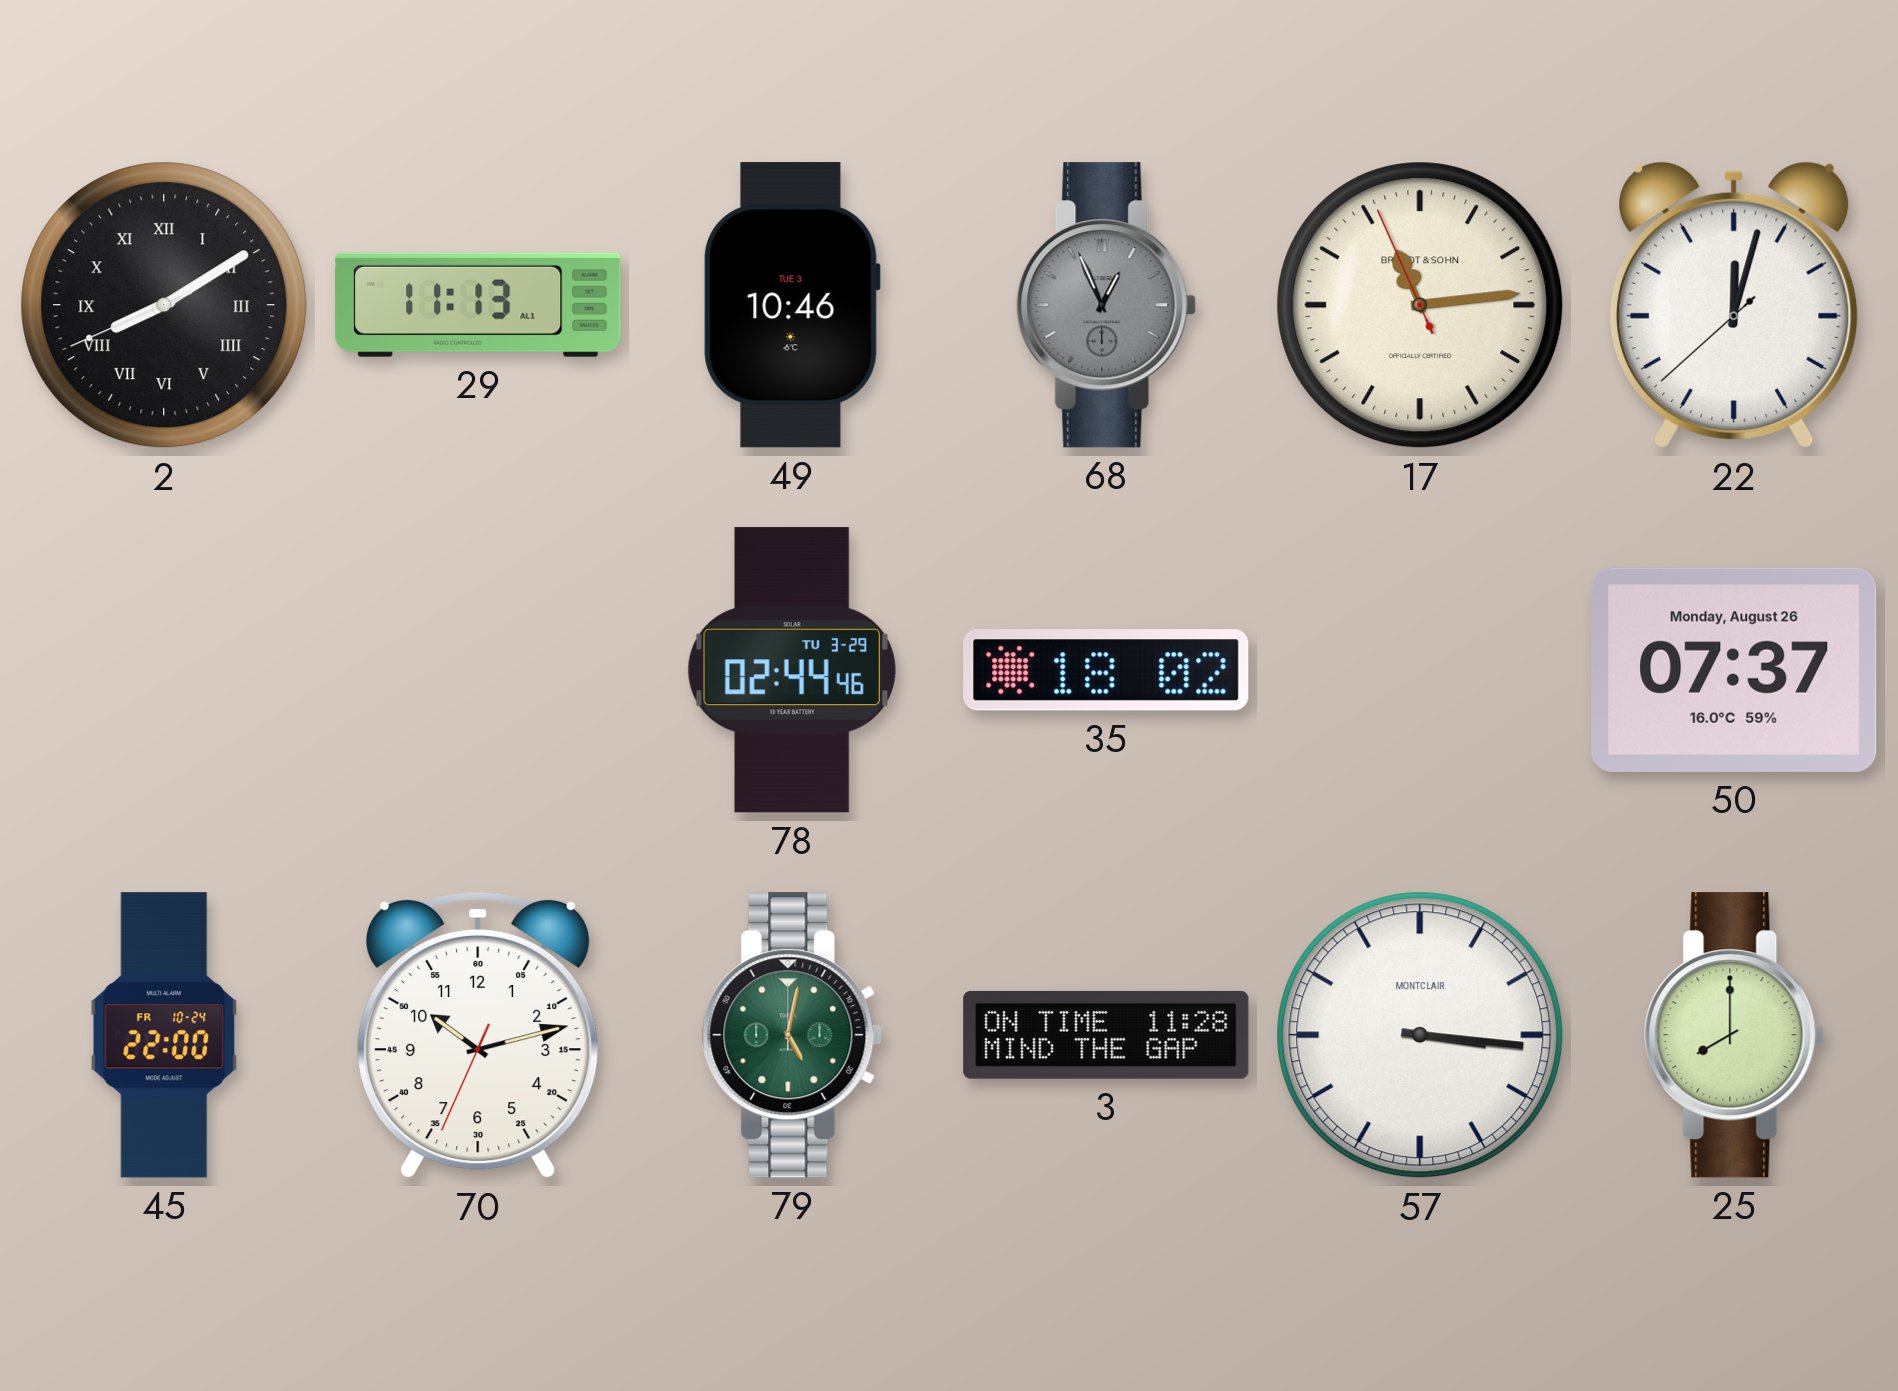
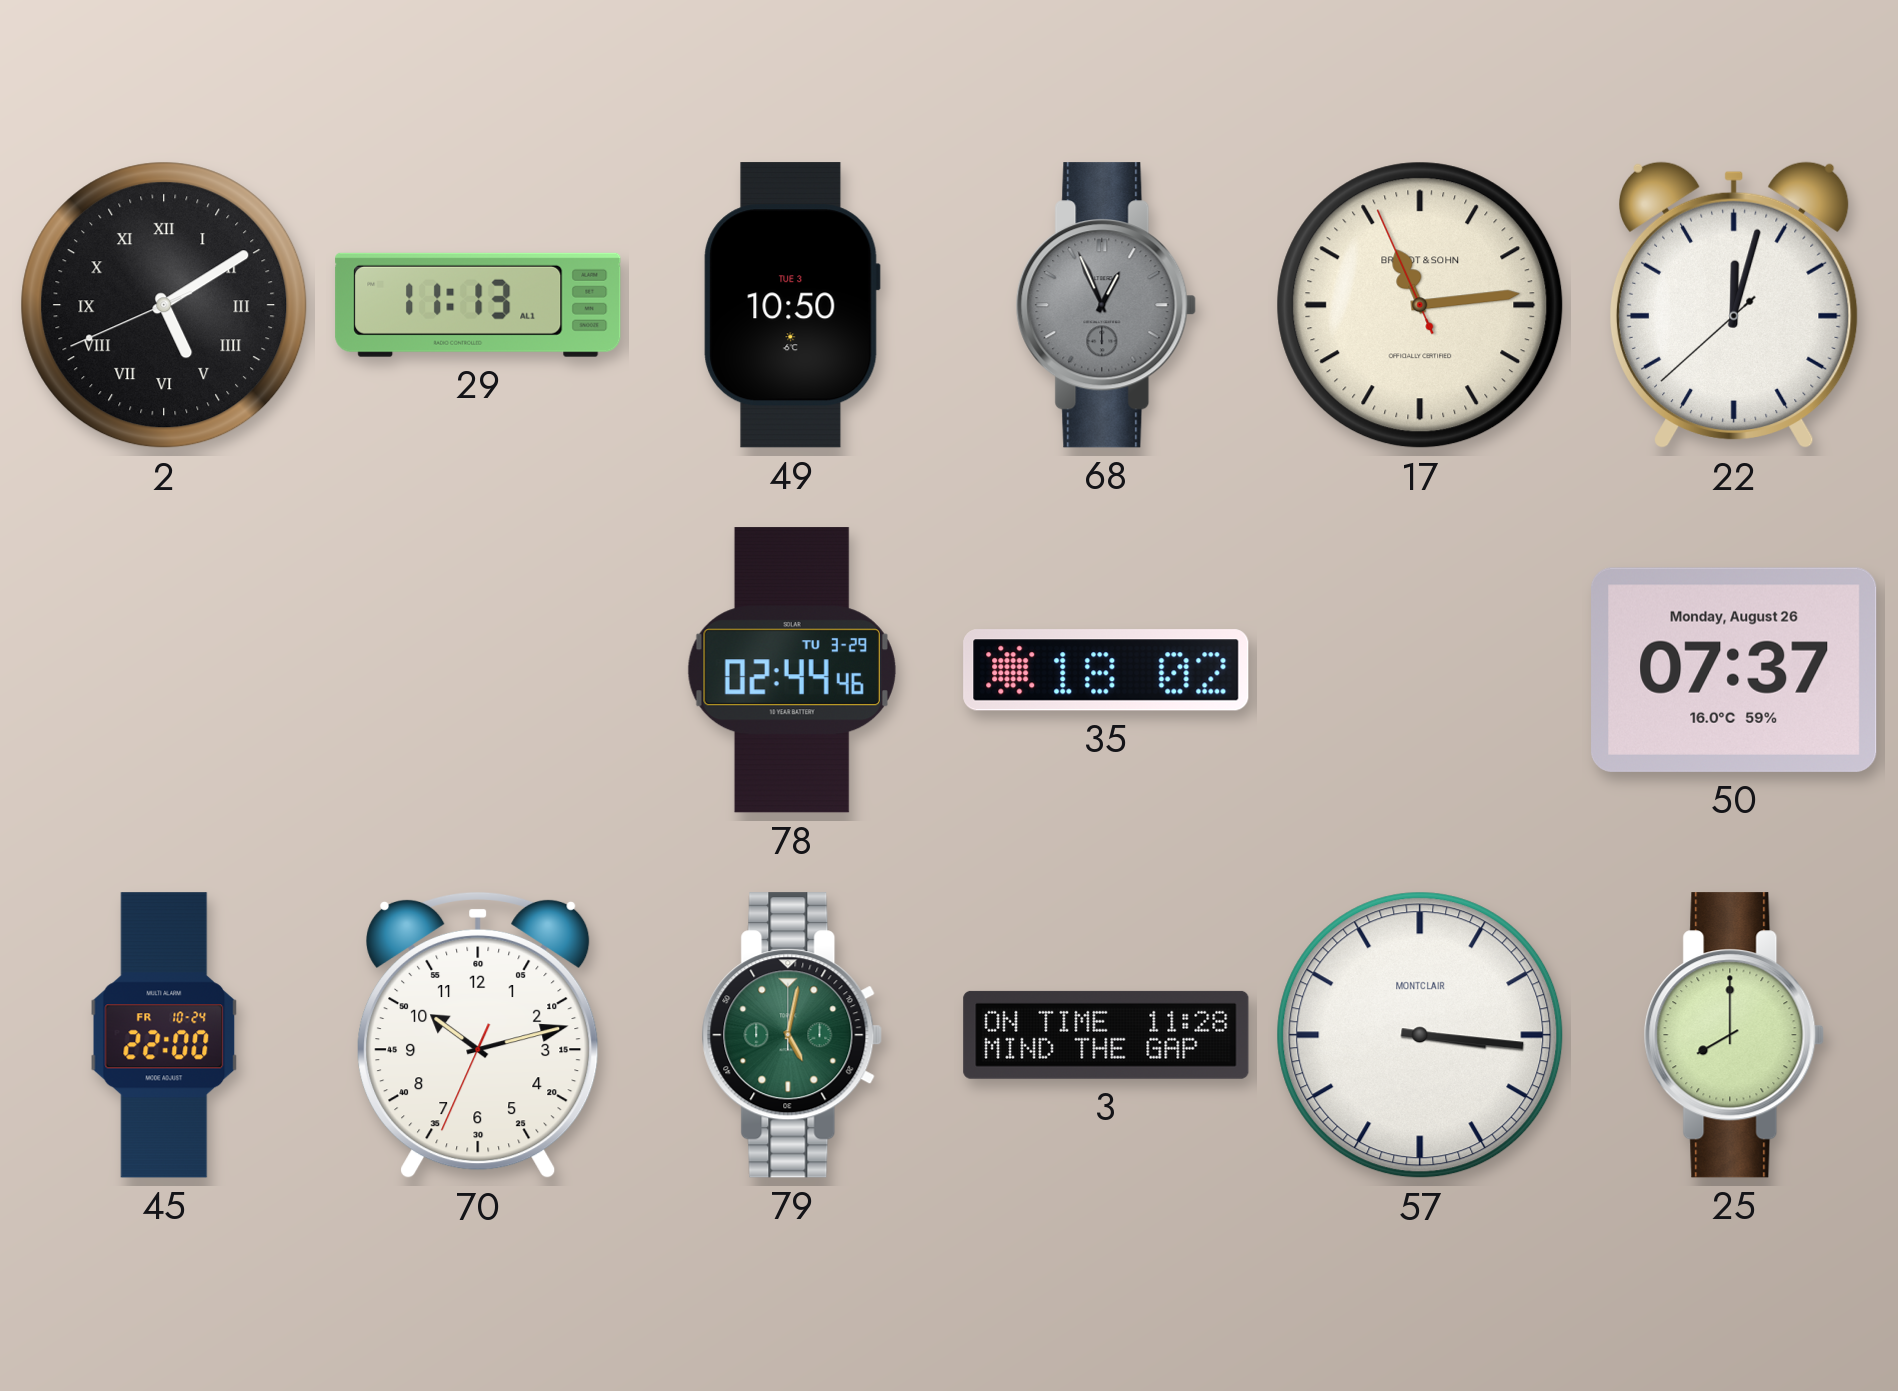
2: 8:09 -> 5:09 (164, 305)
49: 10:46 -> 10:50 (792, 305)
